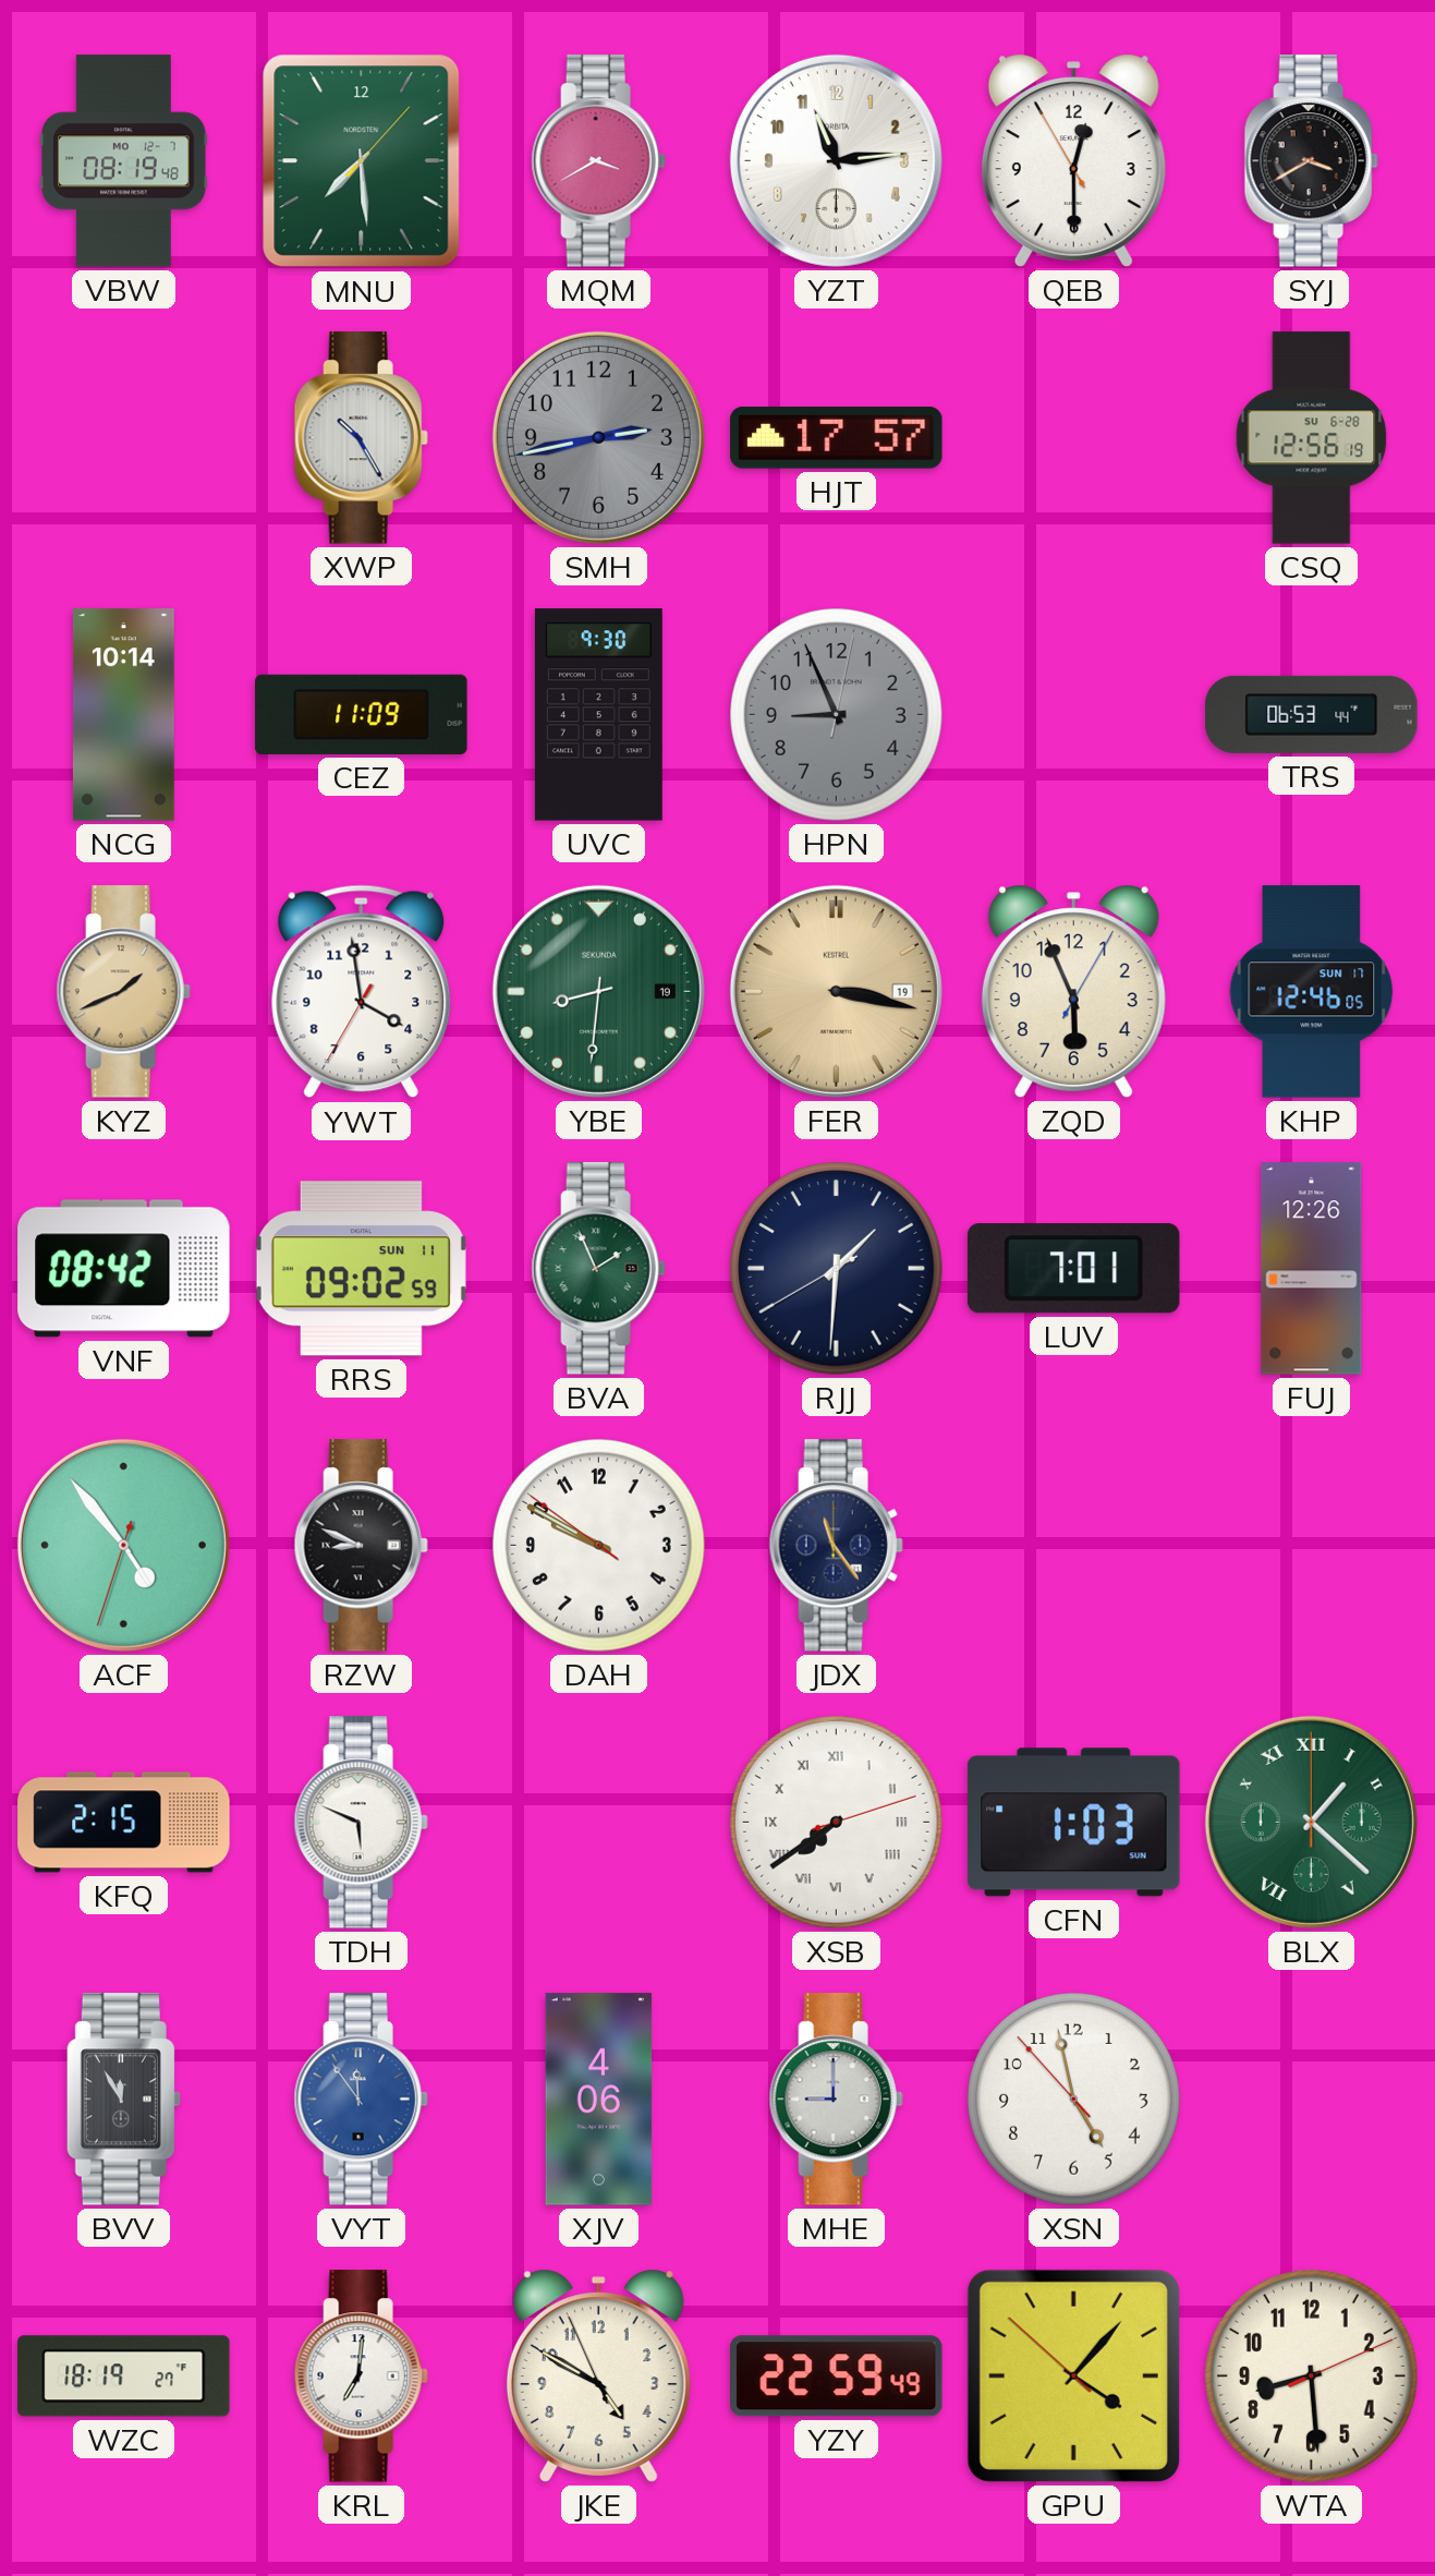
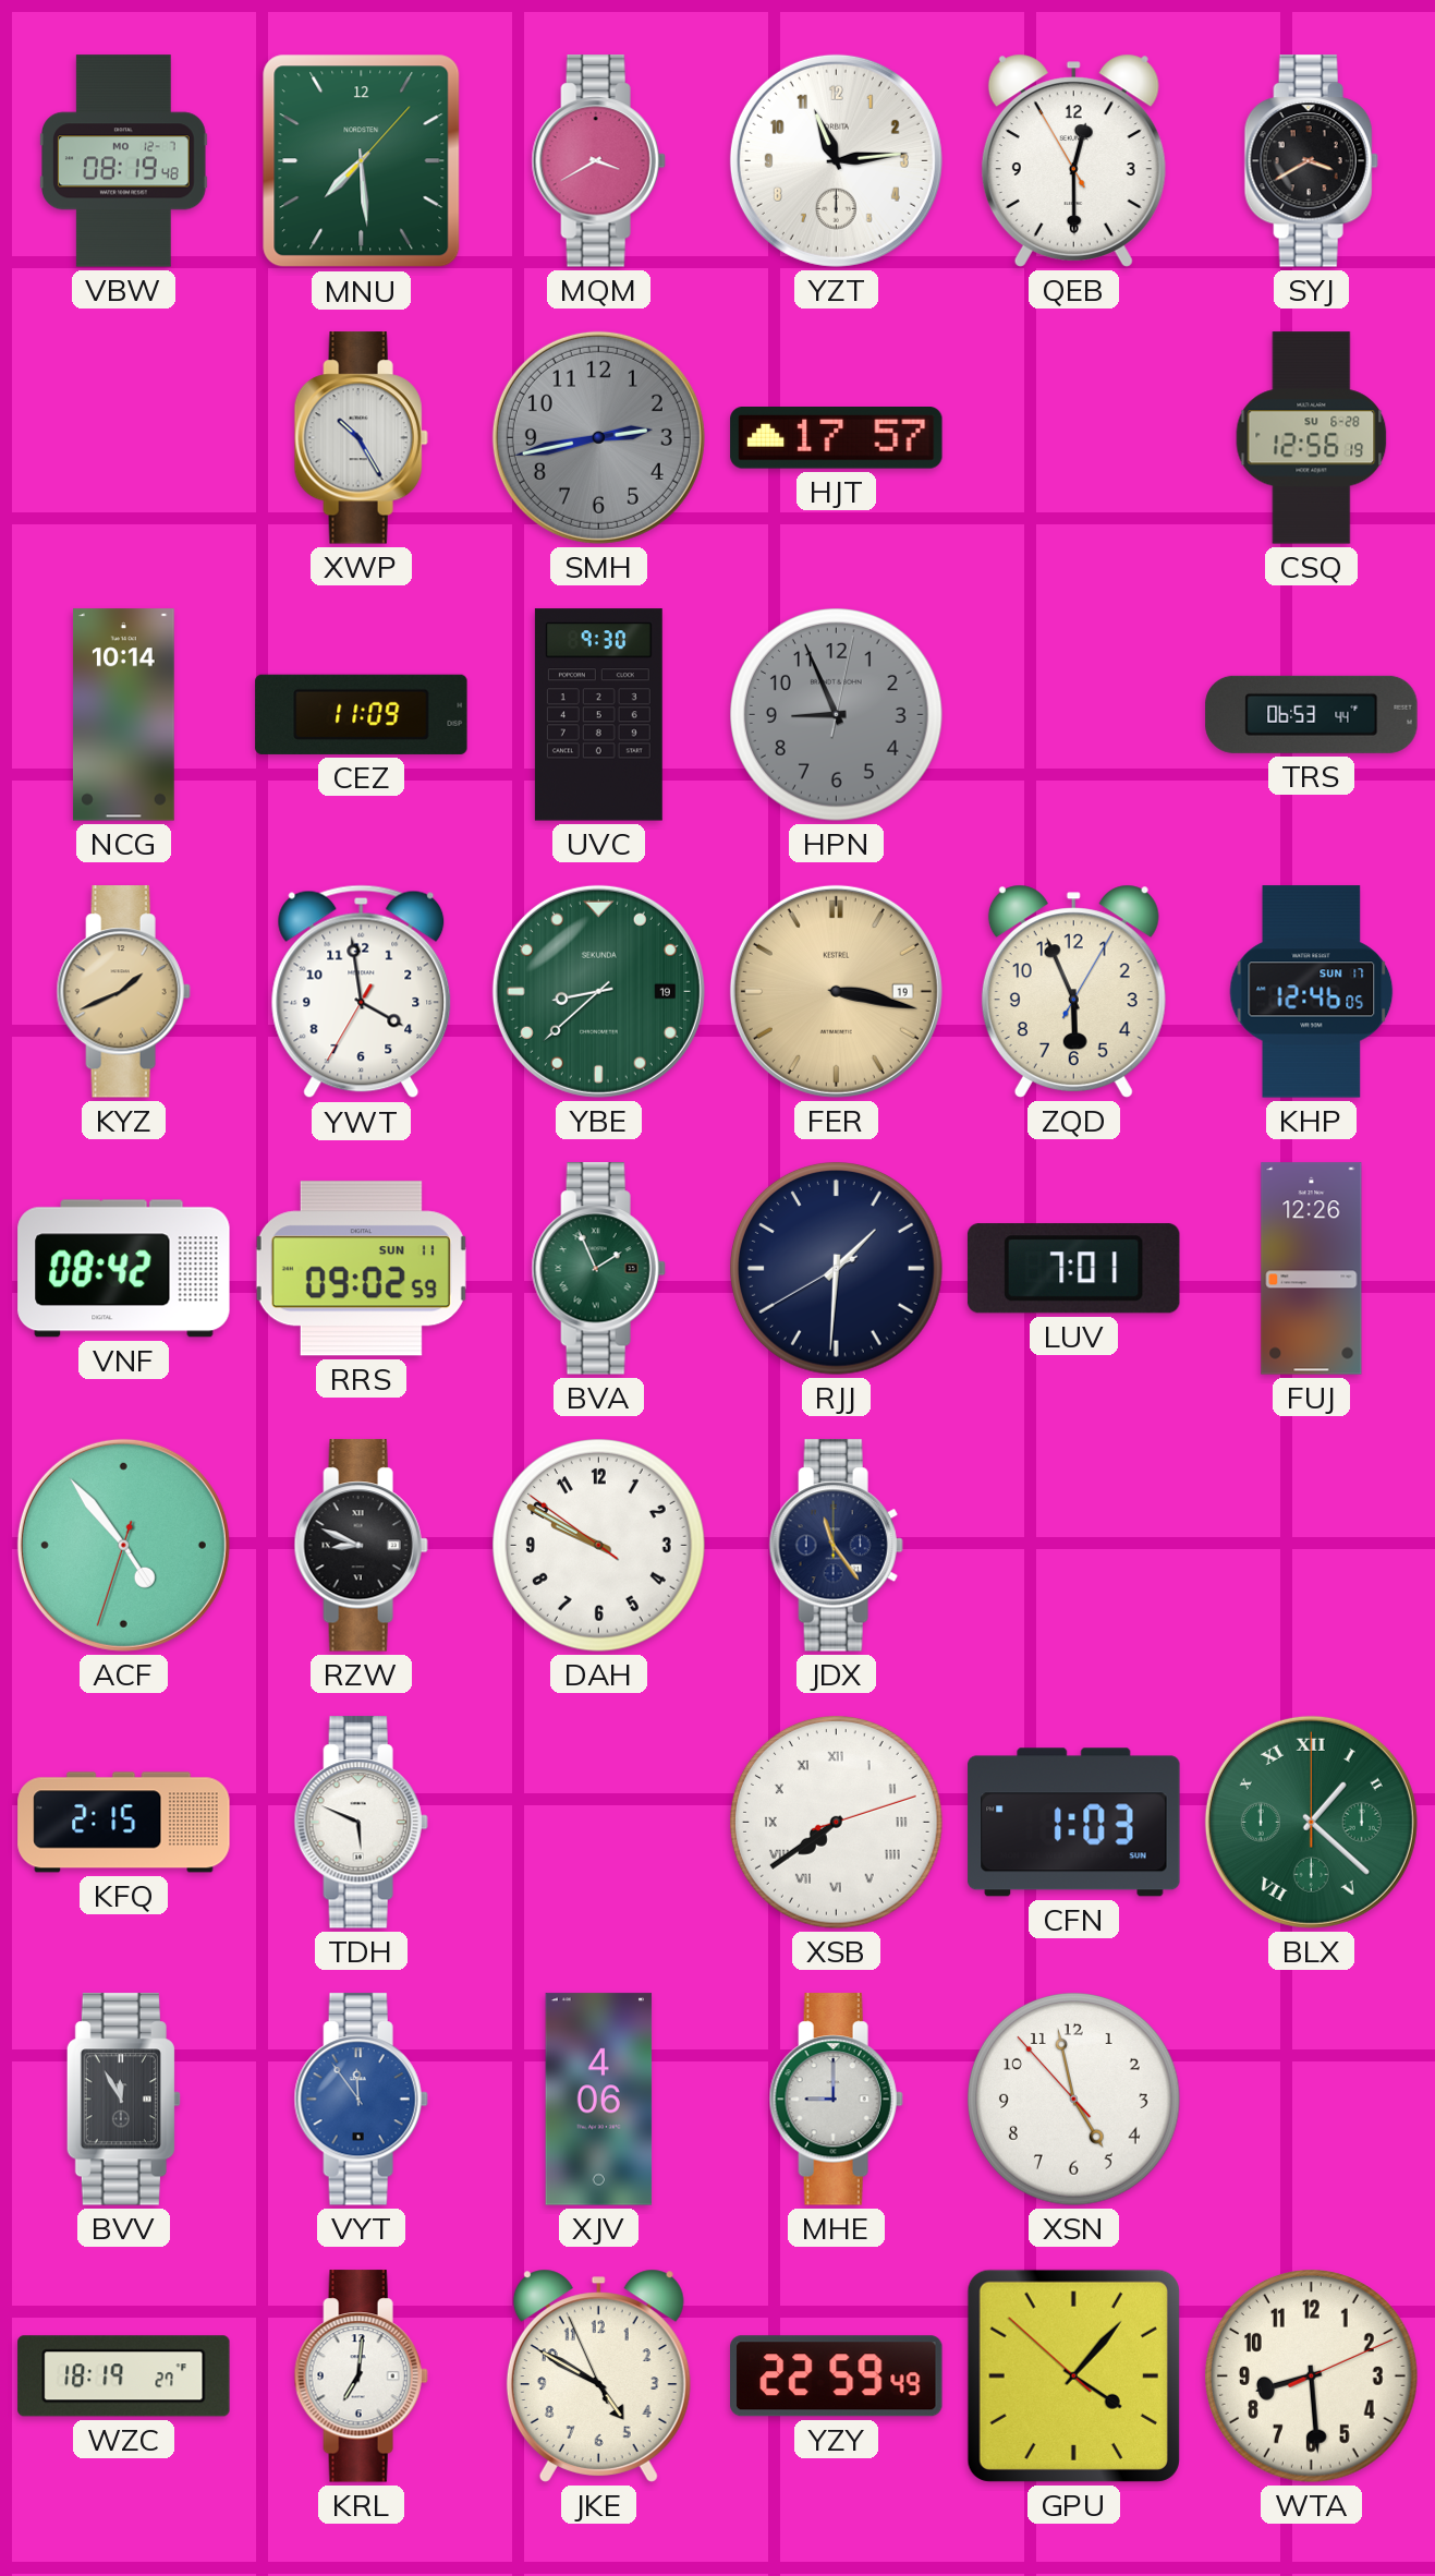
YBE: 8:31 -> 8:38 (598, 991)
